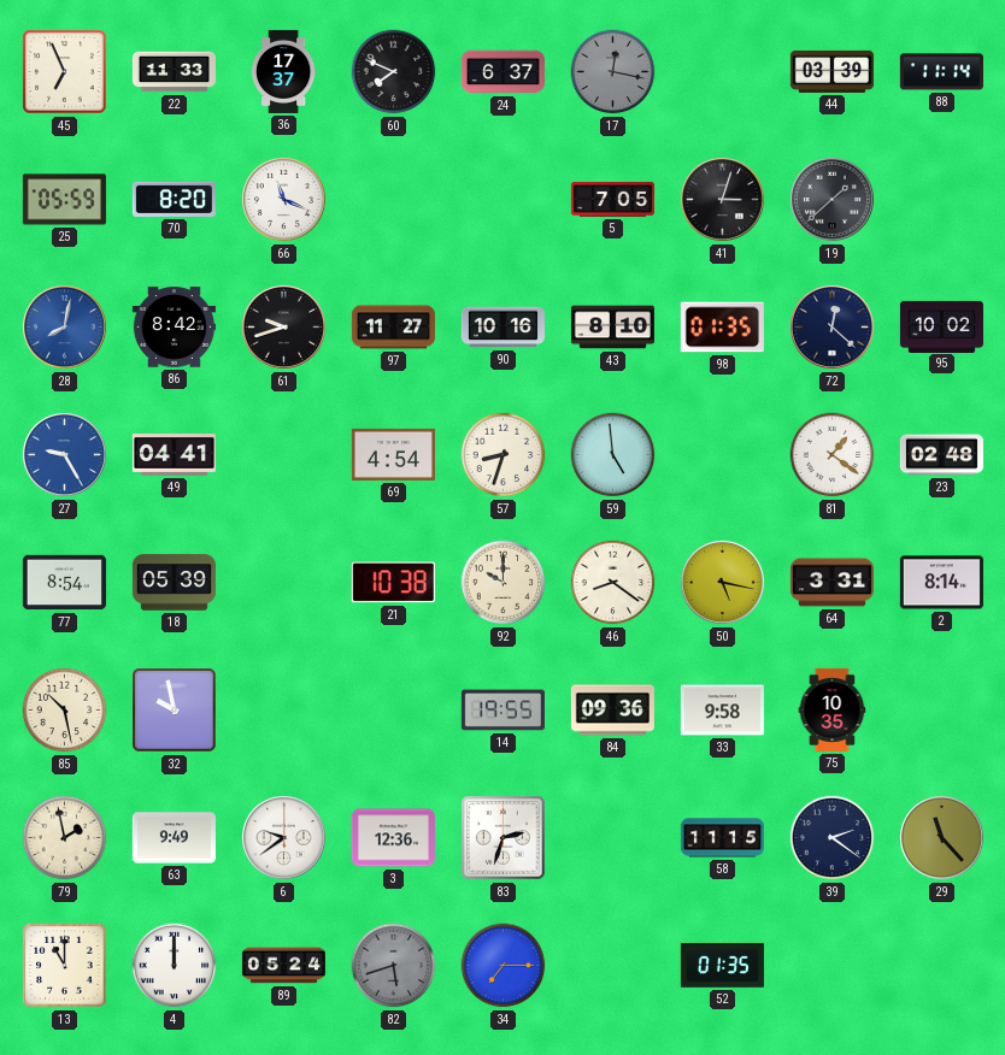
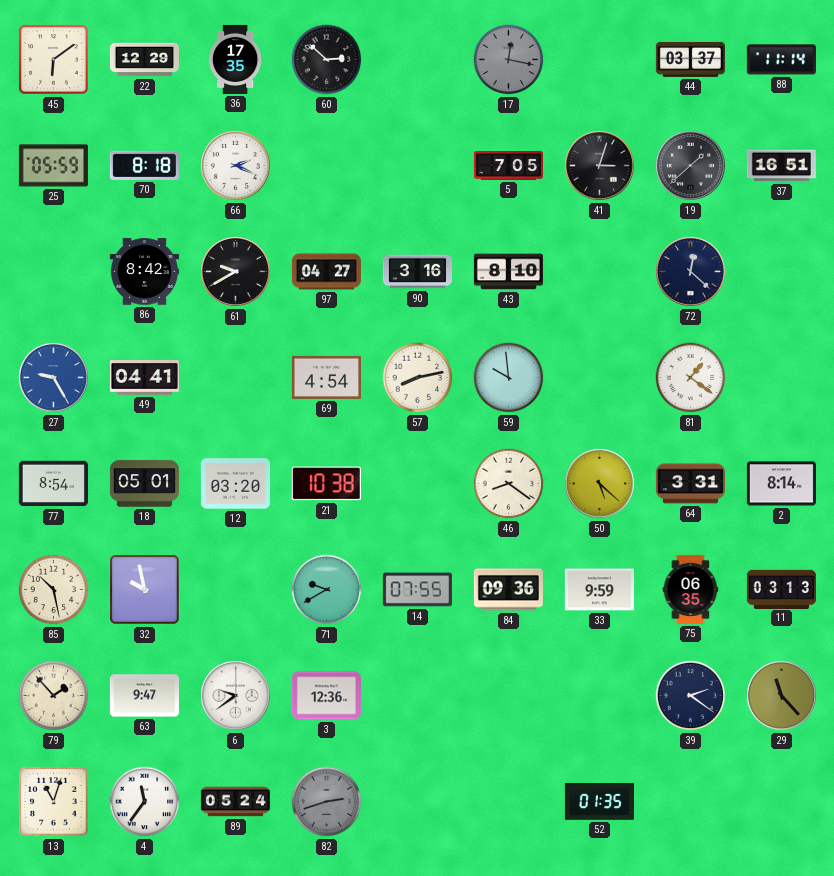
45: 6:56 -> 6:09 (54, 60)
22: 11:33 -> 12:29 (144, 60)
36: 17:37 -> 17:35 (235, 59)
60: 7:49 -> 2:52 (327, 60)
24: 6:37 -> none (502, 72)
44: 03:39 -> 03:37 (690, 59)
70: 8:20 -> 8:18 (144, 165)
66: 11:19 -> 2:19 (235, 165)
37: none -> 16:51 (781, 166)
28: 8:02 -> none (64, 326)
61: 9:42 -> 9:40 (235, 271)
97: 11:27 -> 04:27 (326, 272)
90: 10:16 -> 3:16 (417, 272)
98: 01:35 -> none (722, 328)
95: 10:02 -> none (941, 326)
57: 8:33 -> 8:13 (418, 378)
59: 4:59 -> 9:59 (509, 378)
23: 02:48 -> none (941, 455)
18: 05:39 -> 05:01 (144, 484)
12: none -> 03:20 (235, 484)
92: 10:00 -> none (504, 583)
50: 5:17 -> 5:22 (599, 483)
71: none -> 9:40 (327, 590)
14: 19:55 -> 07:55 (417, 590)
33: 9:58 -> 9:59 (599, 590)
75: 10:35 -> 06:35 (691, 589)
11: none -> 03:13 (781, 589)
79: 1:58 -> 1:53 (54, 696)
63: 9:49 -> 9:47 (144, 696)
83: 2:33 -> none (504, 838)
58: 11:15 -> none (722, 838)
13: 11:00 -> 11:03 (54, 802)
4: 12:00 -> 11:36 (145, 802)
82: 5:42 -> 2:42 (327, 802)
34: 7:15 -> none (504, 966)
